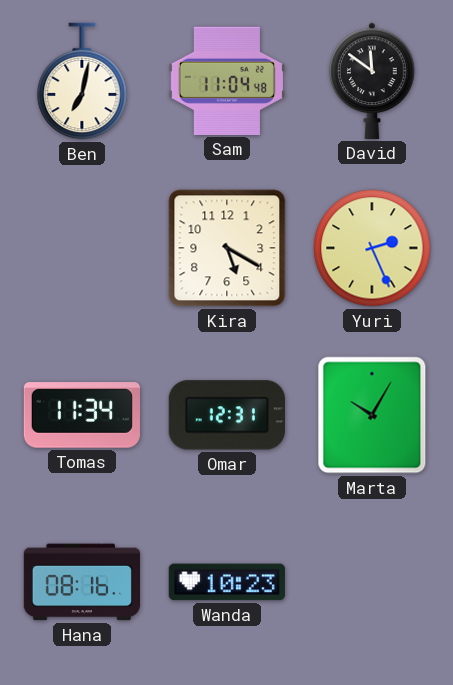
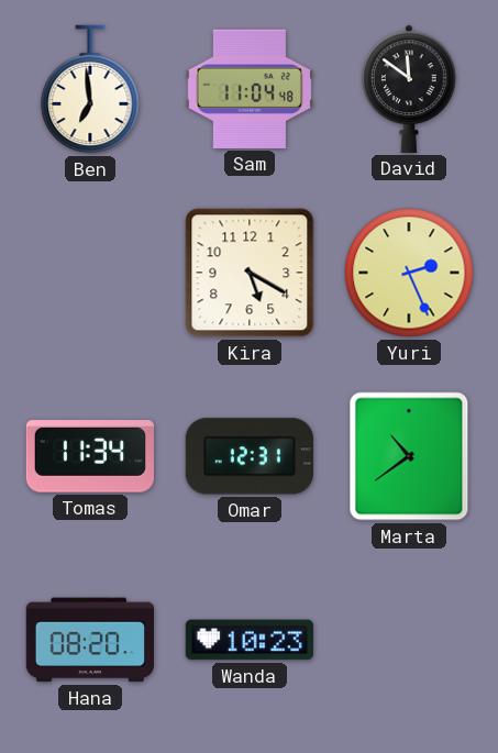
Ben: 7:02 -> 6:59 (90, 89)
Marta: 10:05 -> 10:39 (409, 456)
Hana: 08:16 -> 08:20 (89, 640)
